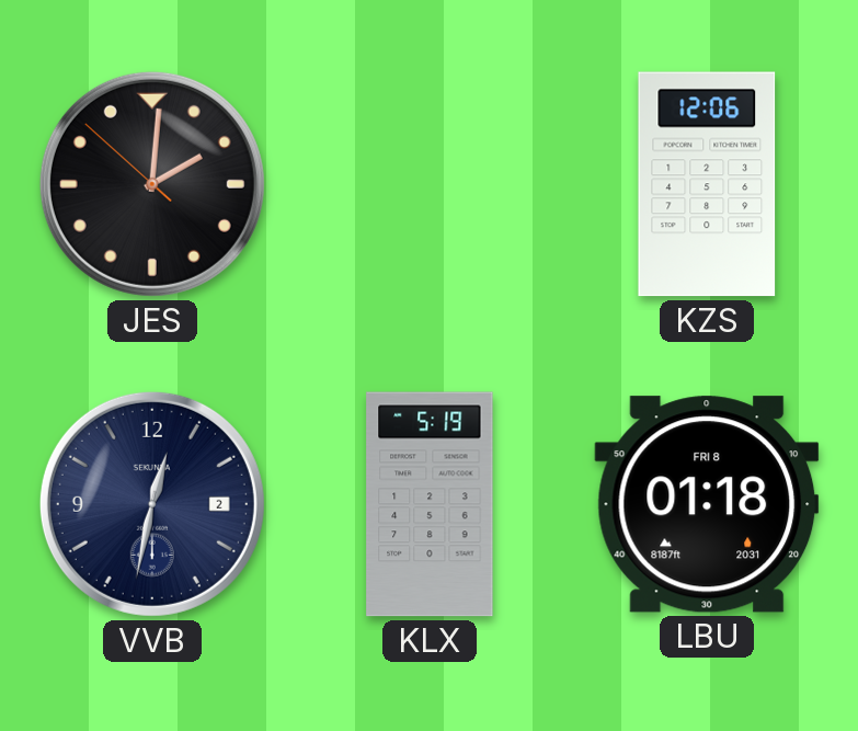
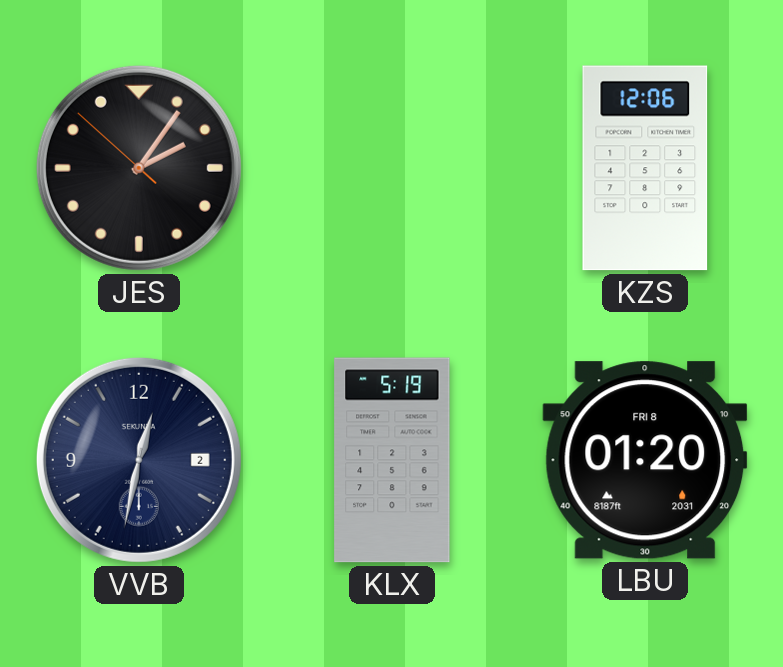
JES: 2:00 -> 2:05 (139, 168)
LBU: 01:18 -> 01:20 (645, 460)
